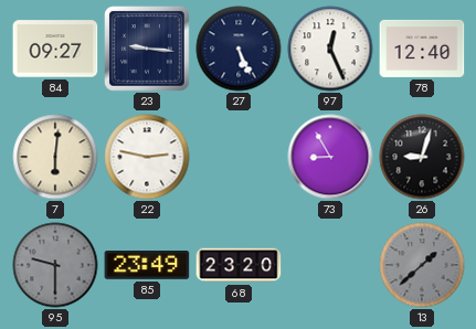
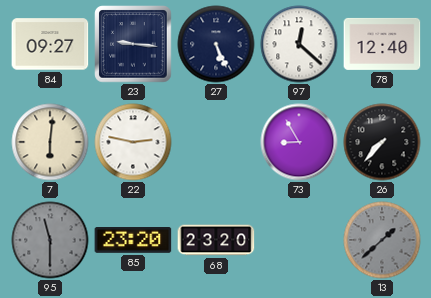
97: 12:26 -> 12:22 (299, 44)
26: 9:03 -> 7:37 (382, 142)
95: 9:30 -> 11:30 (50, 240)
85: 23:49 -> 23:20 (133, 241)
